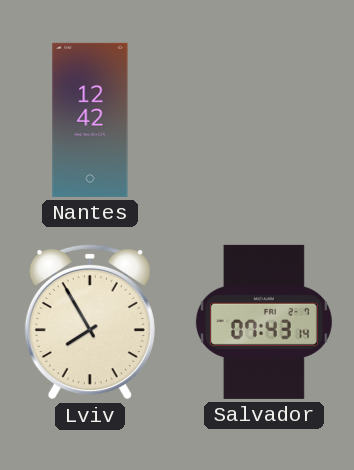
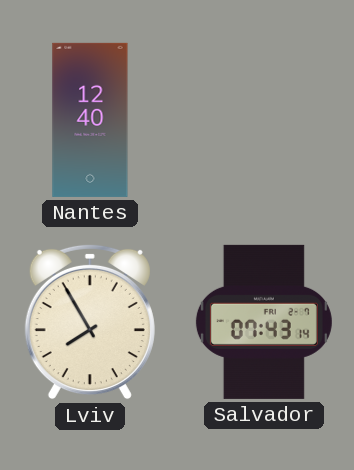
Nantes: 12:42 -> 12:40 (90, 120)
